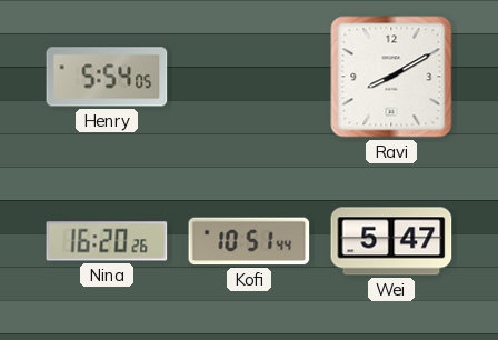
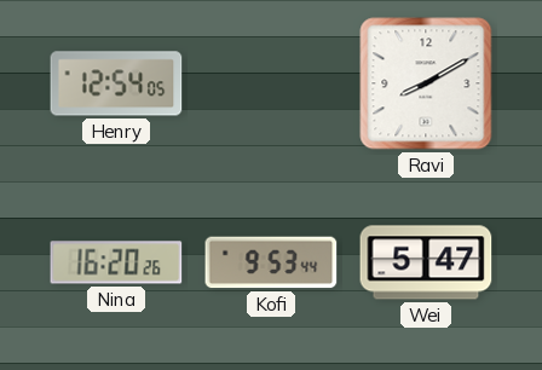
Henry: 5:54 -> 12:54 (116, 83)
Kofi: 10:51 -> 9:53 (271, 262)
